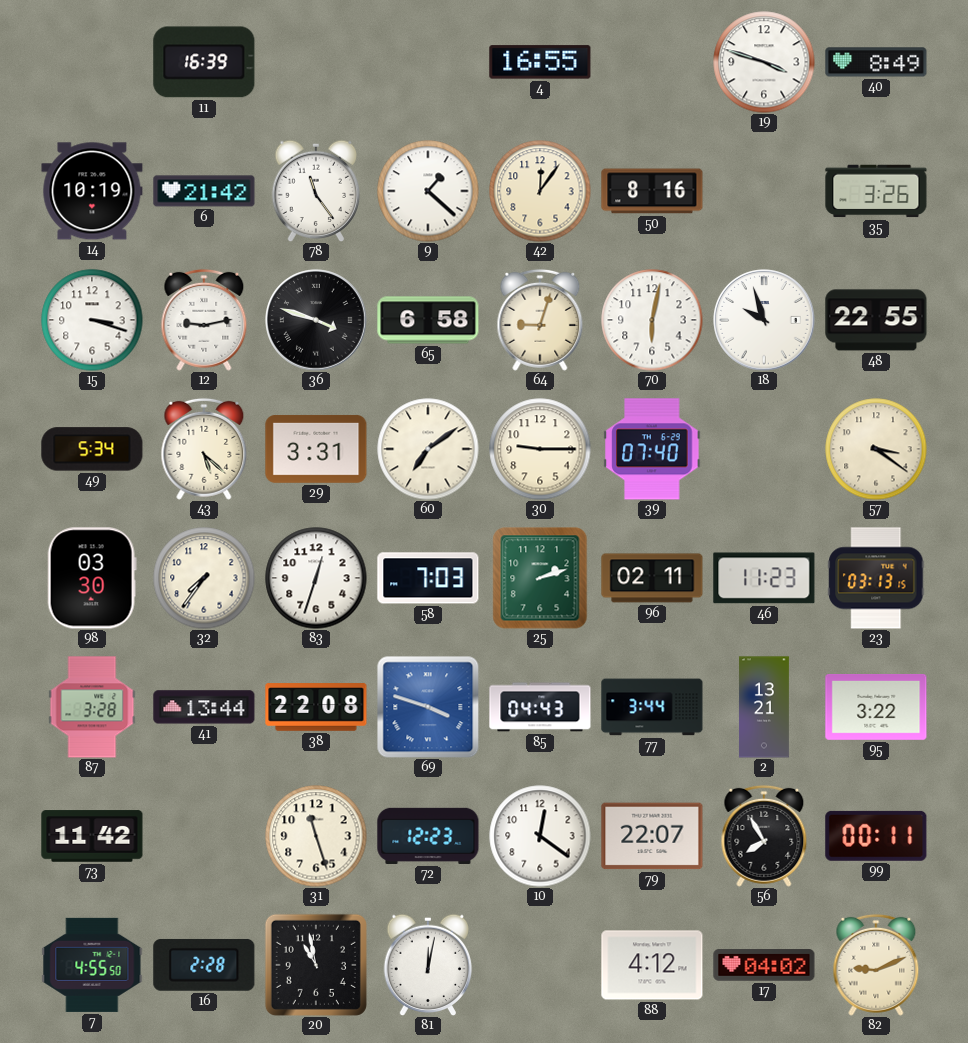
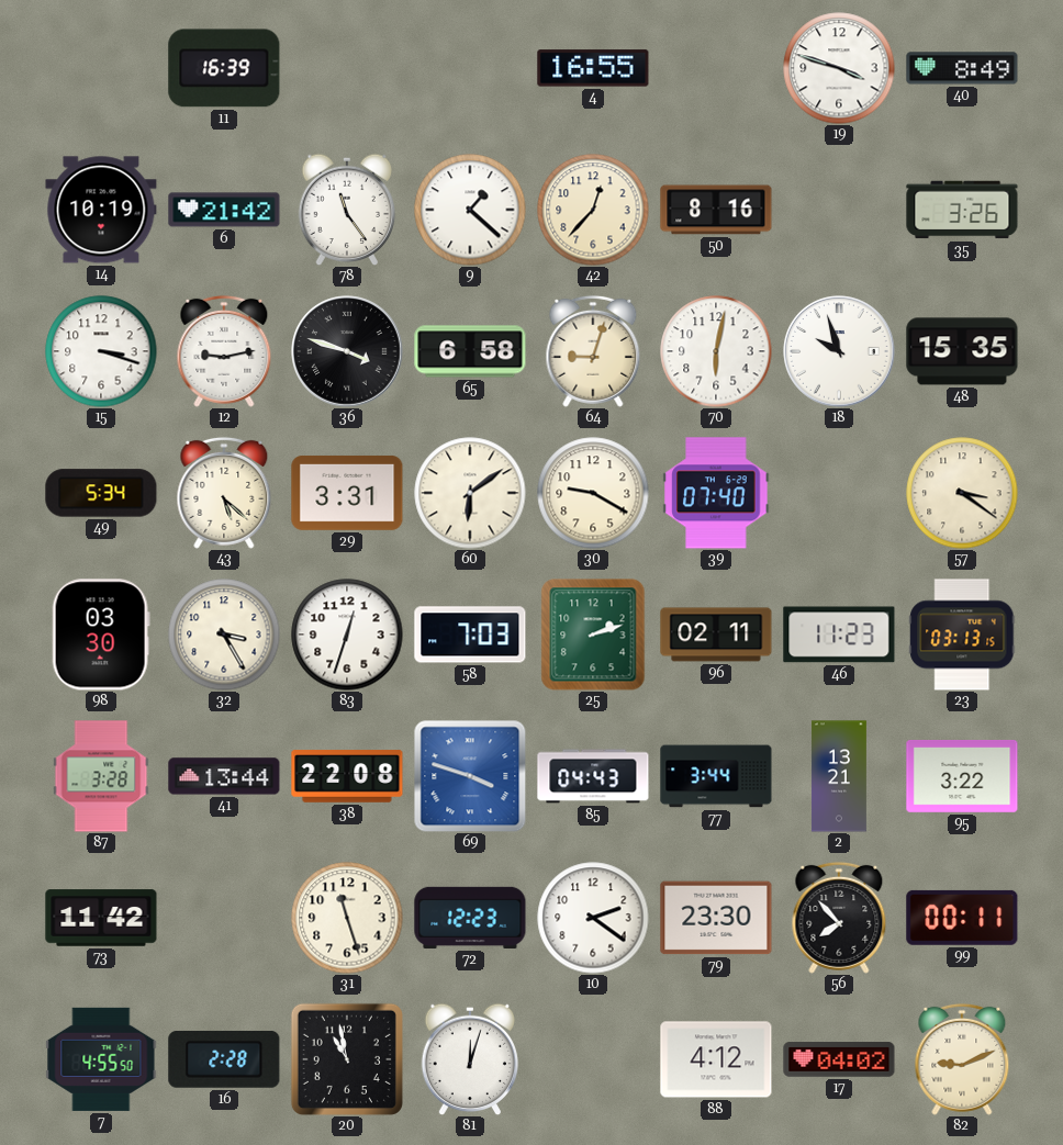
42: 12:06 -> 12:37 (593, 210)
48: 22:55 -> 15:35 (962, 351)
60: 7:09 -> 6:09 (470, 493)
30: 9:15 -> 9:20 (593, 493)
32: 7:36 -> 3:25 (224, 635)
10: 12:21 -> 2:21 (593, 918)
79: 22:07 -> 23:30 (716, 918)
56: 7:55 -> 7:53 (839, 918)
81: 12:02 -> 12:03 (470, 1059)
